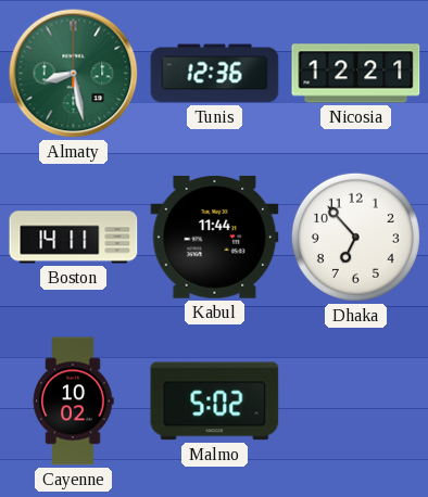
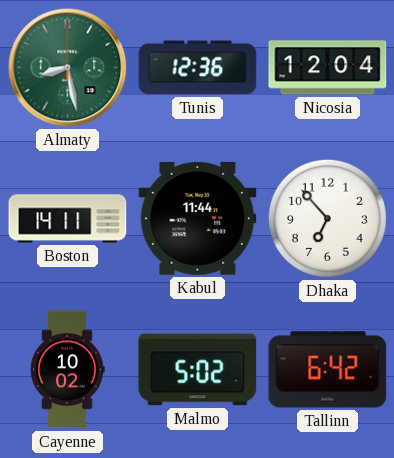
Nicosia: 12:21 -> 12:04 (328, 68)
Tallinn: none -> 6:42 (328, 370)
